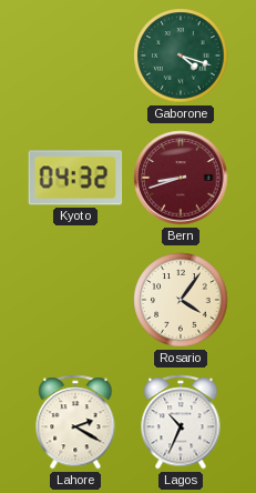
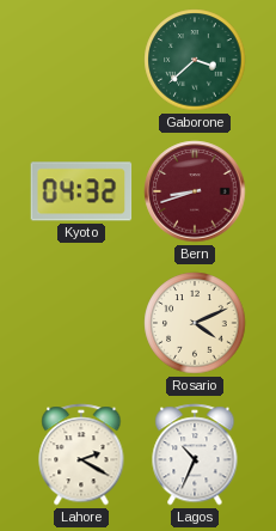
Gaborone: 4:18 -> 3:38 (195, 60)
Rosario: 4:06 -> 4:11 (195, 323)
